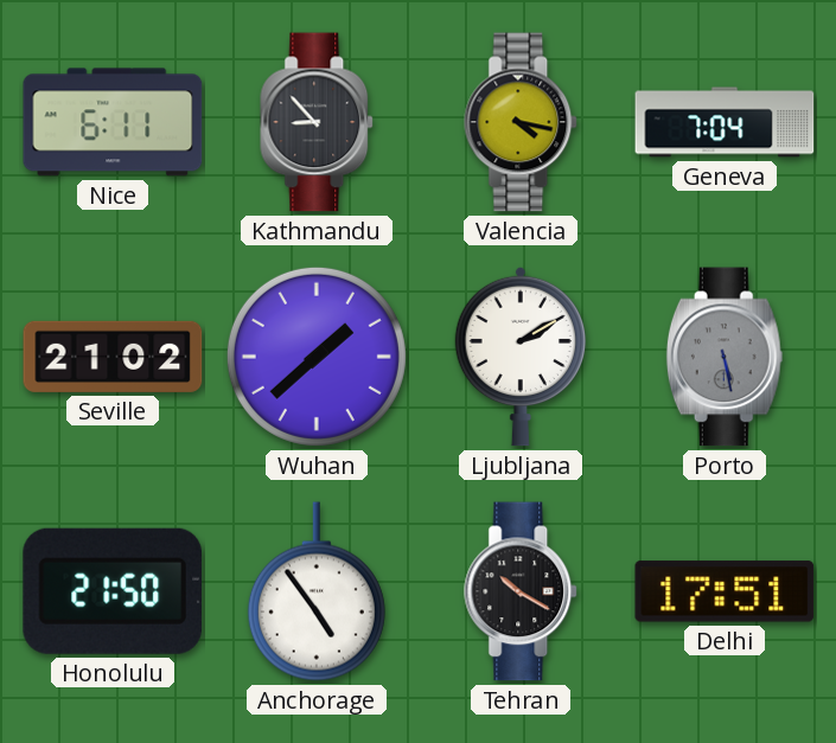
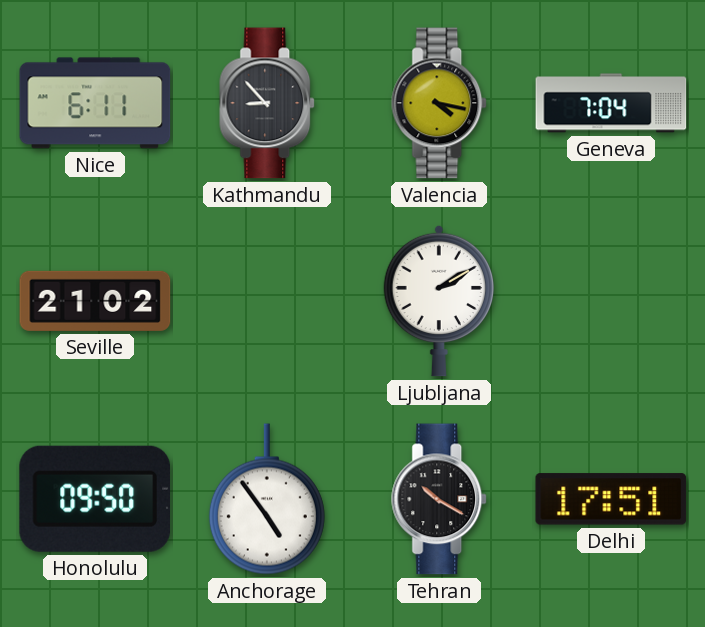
Wuhan: 1:38 -> none (317, 357)
Porto: 5:28 -> none (725, 357)
Honolulu: 21:50 -> 09:50 (94, 499)
